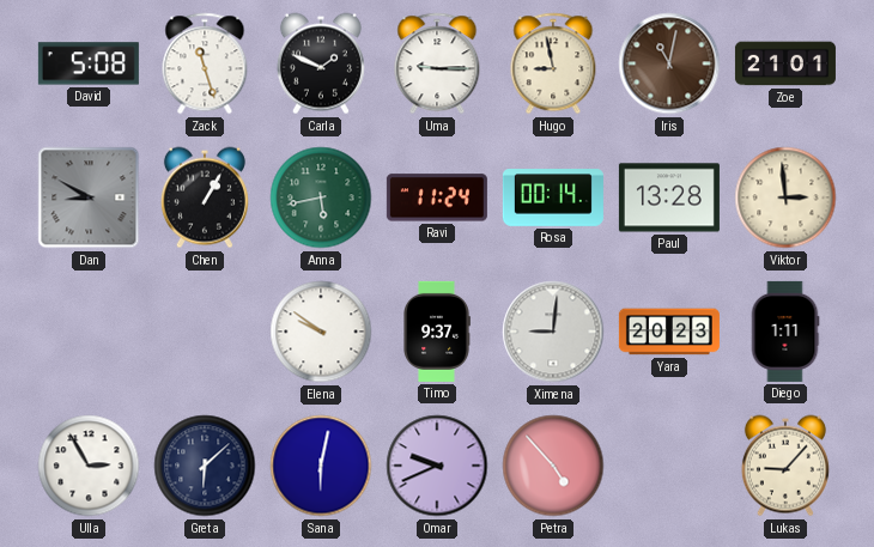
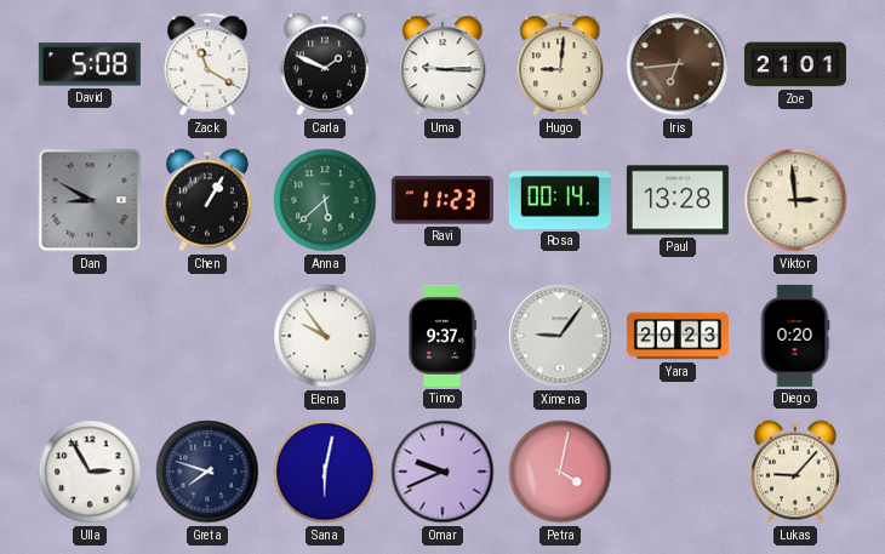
Zack: 11:27 -> 11:20 (207, 64)
Hugo: 8:58 -> 9:01 (560, 64)
Iris: 11:02 -> 6:44 (678, 64)
Anna: 5:43 -> 5:38 (325, 200)
Ravi: 11:24 -> 11:23 (442, 200)
Elena: 9:51 -> 9:54 (325, 336)
Ximena: 9:01 -> 9:06 (560, 336)
Diego: 1:11 -> 0:20 (795, 336)
Greta: 6:08 -> 7:48 (207, 472)
Petra: 4:53 -> 4:02 (560, 472)
